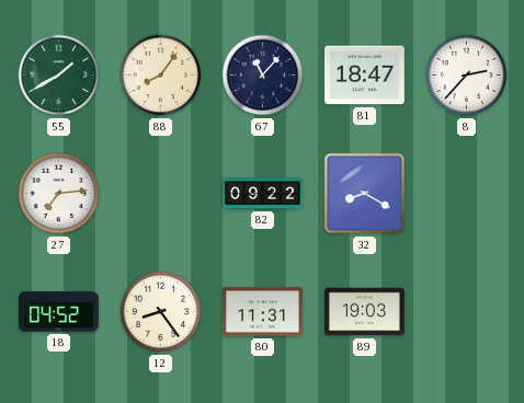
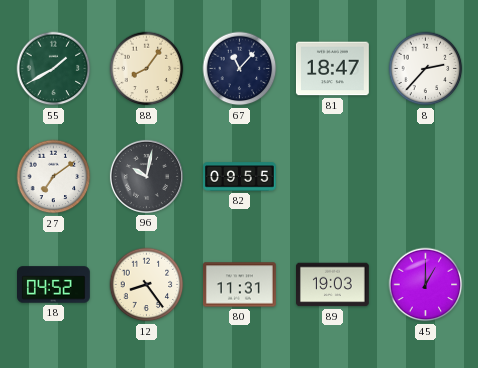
27: 7:14 -> 7:09 (54, 177)
96: none -> 10:02 (146, 176)
82: 09:22 -> 09:55 (240, 177)
32: 8:20 -> none (365, 194)
45: none -> 1:00 (426, 285)
